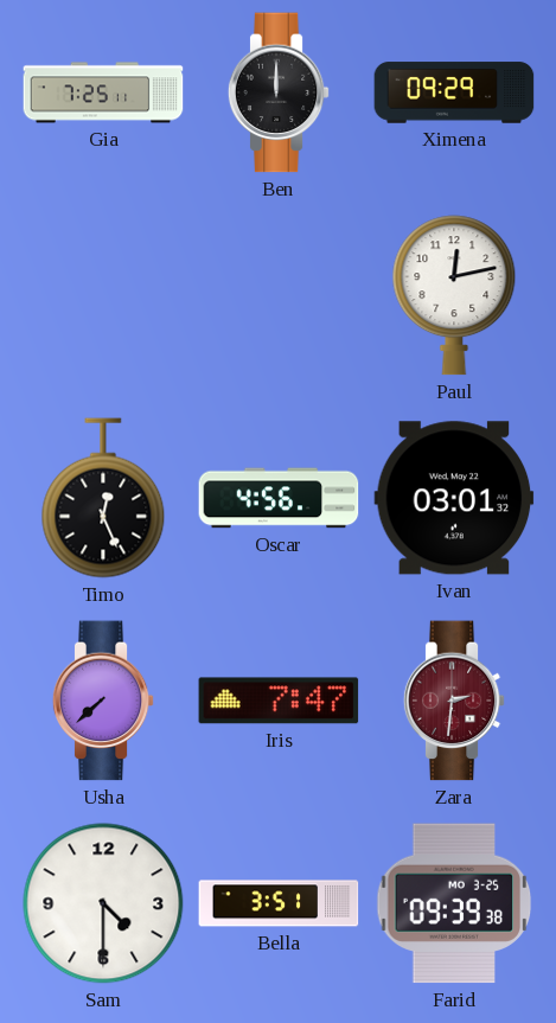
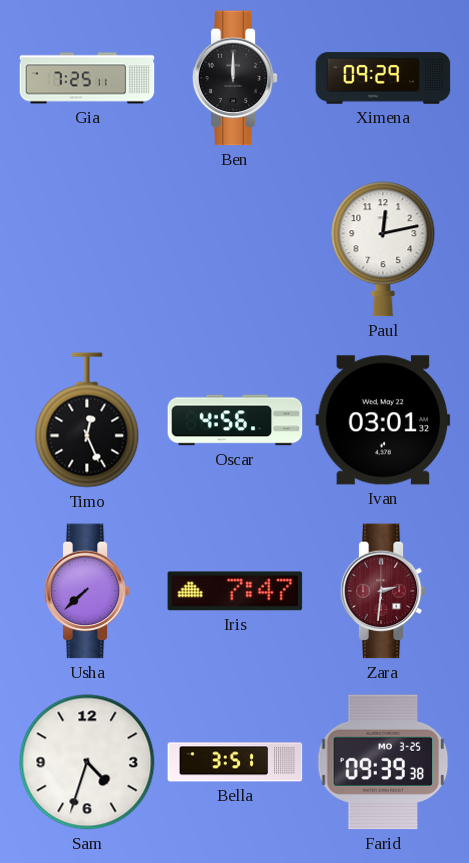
Sam: 4:30 -> 4:33 (87, 762)
